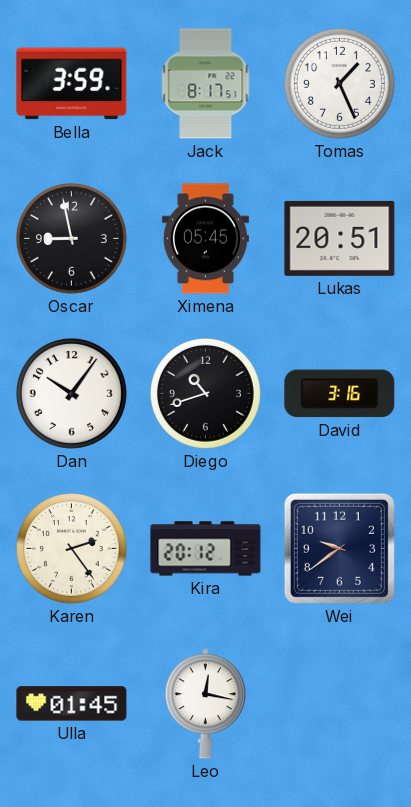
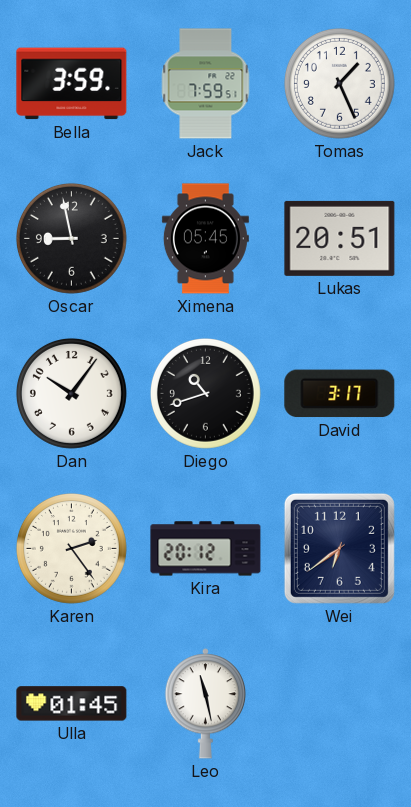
Jack: 8:17 -> 7:59 (206, 84)
David: 3:16 -> 3:17 (340, 394)
Wei: 9:39 -> 6:39 (339, 548)
Leo: 12:17 -> 11:28 (205, 704)
